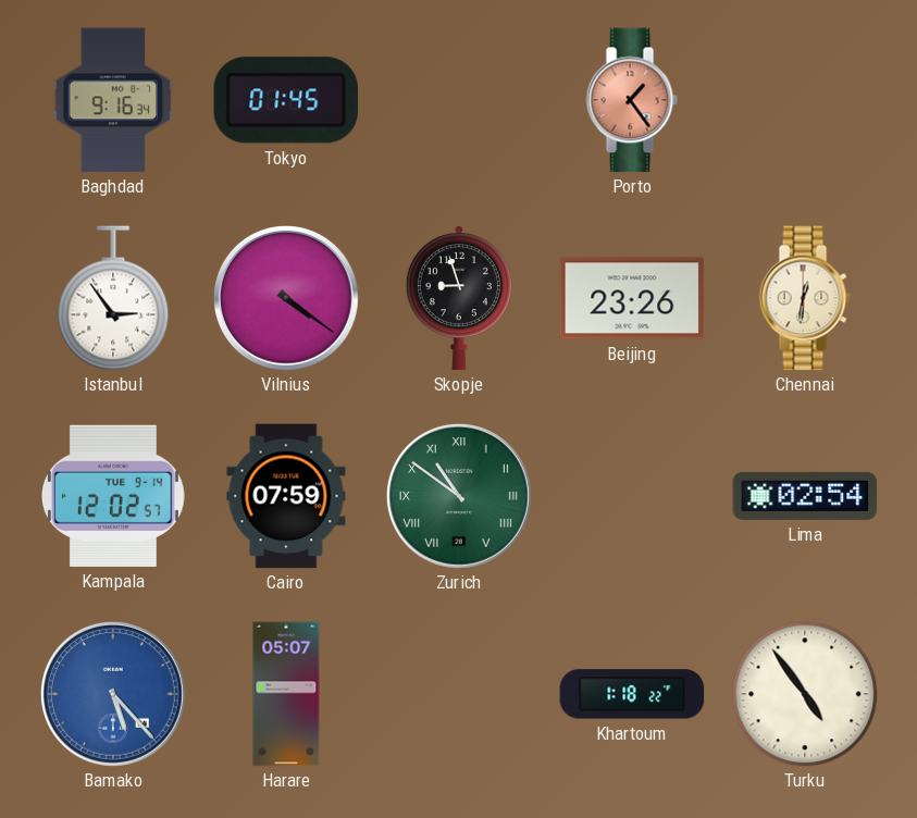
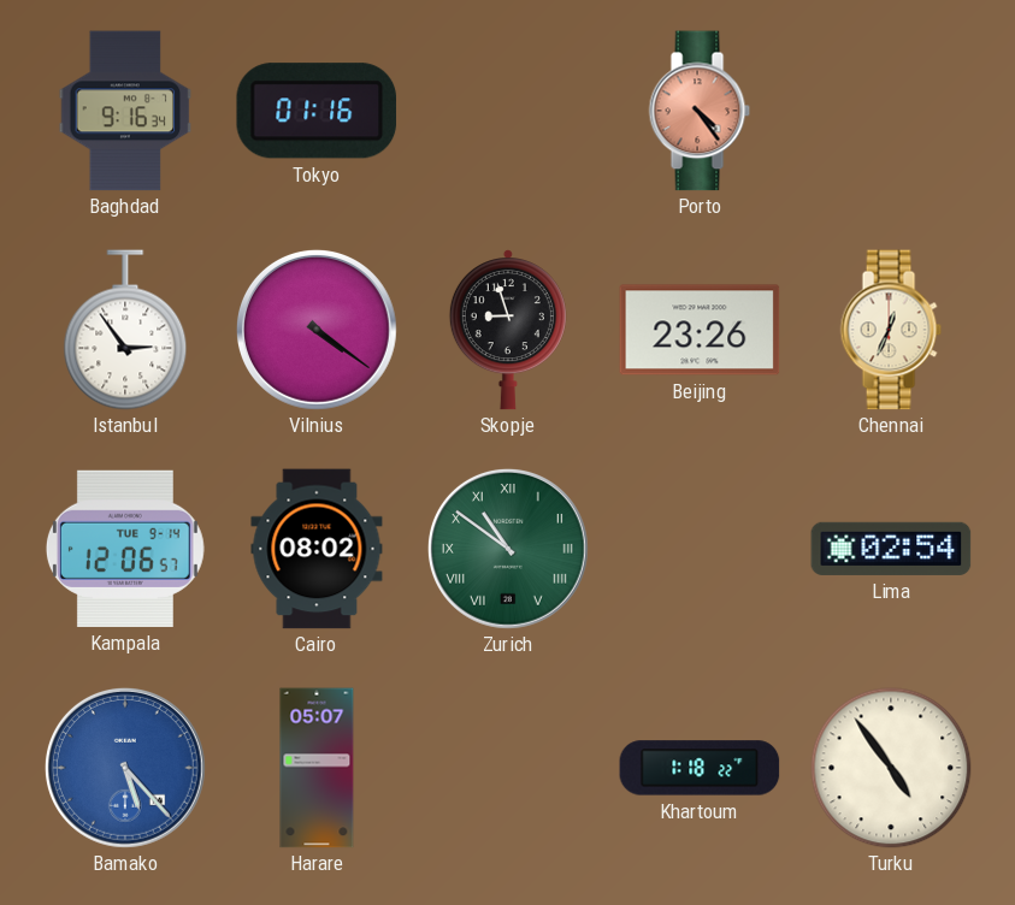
Tokyo: 01:45 -> 01:16 (317, 111)
Porto: 1:24 -> 4:24 (700, 111)
Chennai: 12:31 -> 12:34 (891, 330)
Kampala: 12:02 -> 12:06 (125, 549)
Cairo: 07:59 -> 08:02 (317, 549)
